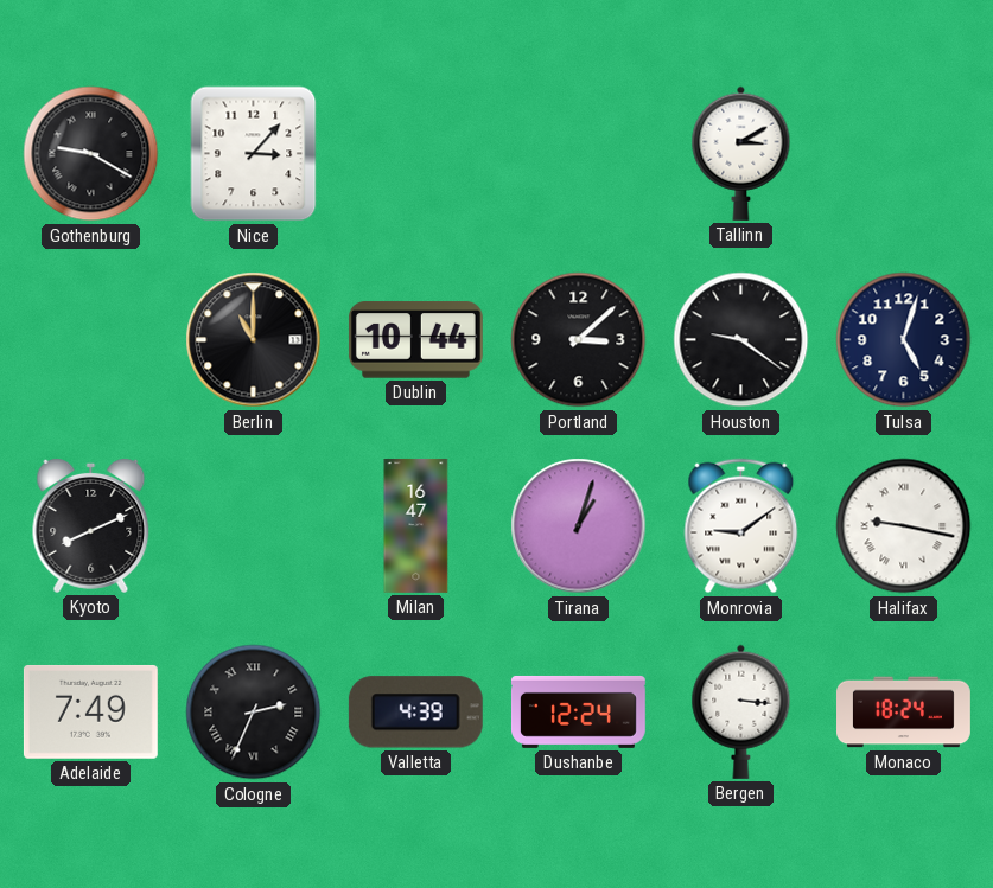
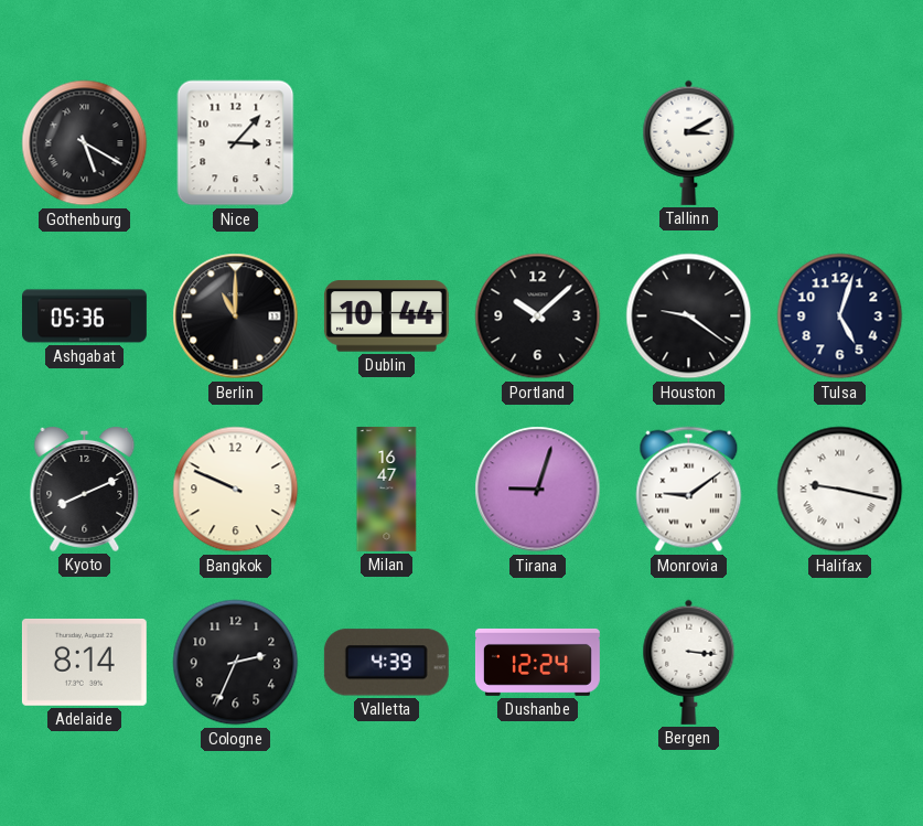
Gothenburg: 9:20 -> 5:20 (85, 143)
Ashgabat: none -> 05:36 (85, 317)
Portland: 3:08 -> 10:08 (538, 317)
Bangkok: none -> 9:49 (236, 490)
Tirana: 1:03 -> 9:03 (538, 490)
Adelaide: 7:49 -> 8:14 (84, 662)
Cologne numerals: Roman -> Arabic (236, 663)
Monaco: 18:24 -> none (904, 713)
